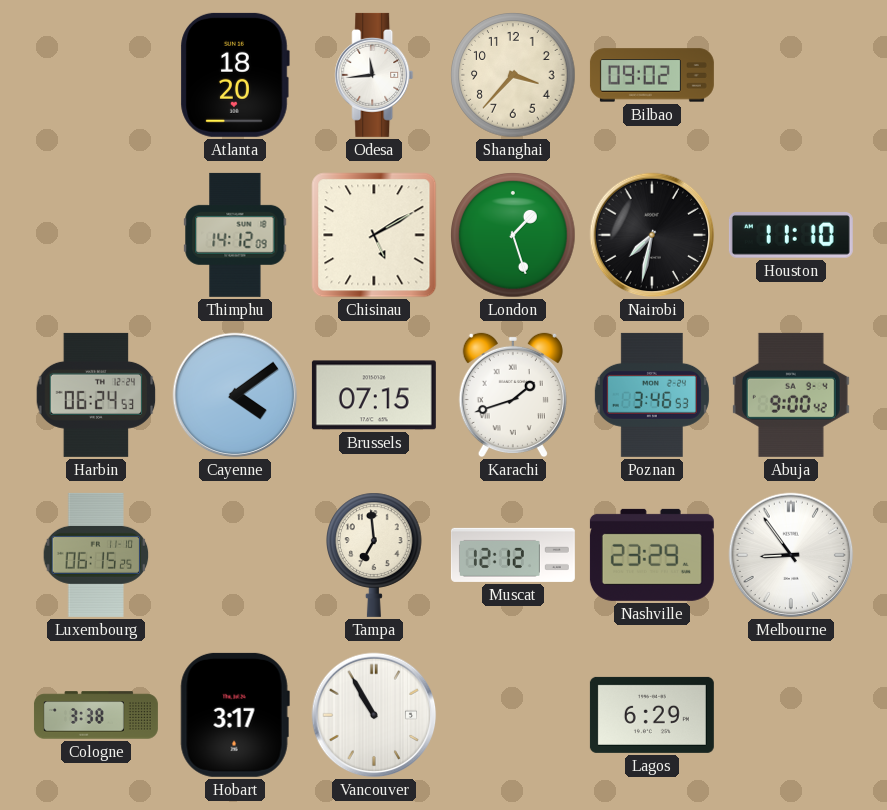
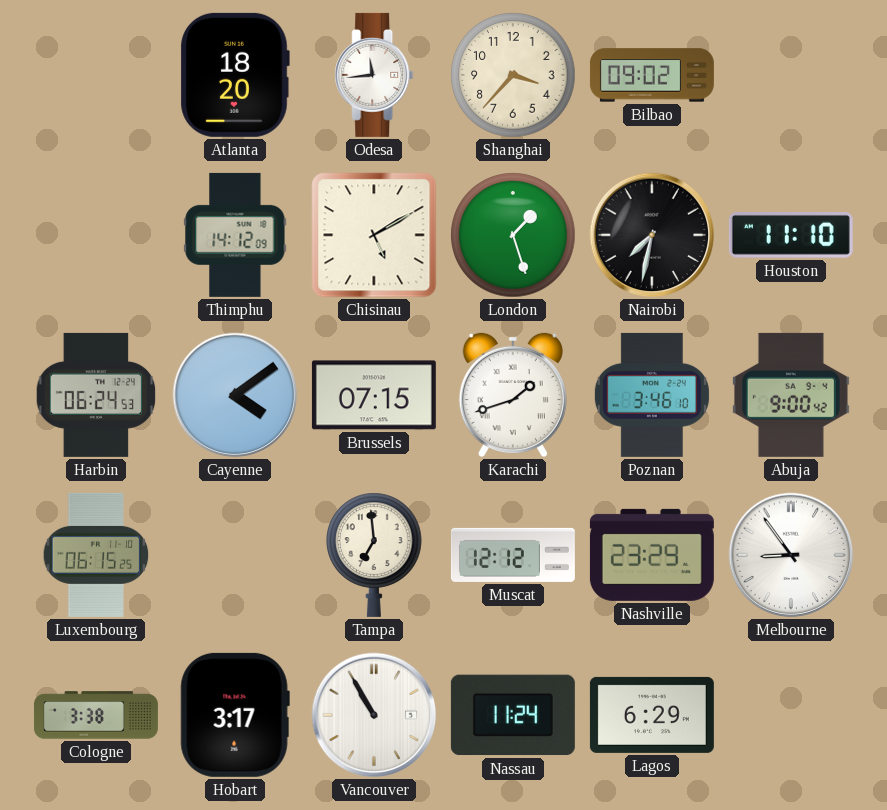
Poznan: 3:46:53 -> 3:46:10 (652, 395)
Nassau: none -> 11:24 (513, 715)
